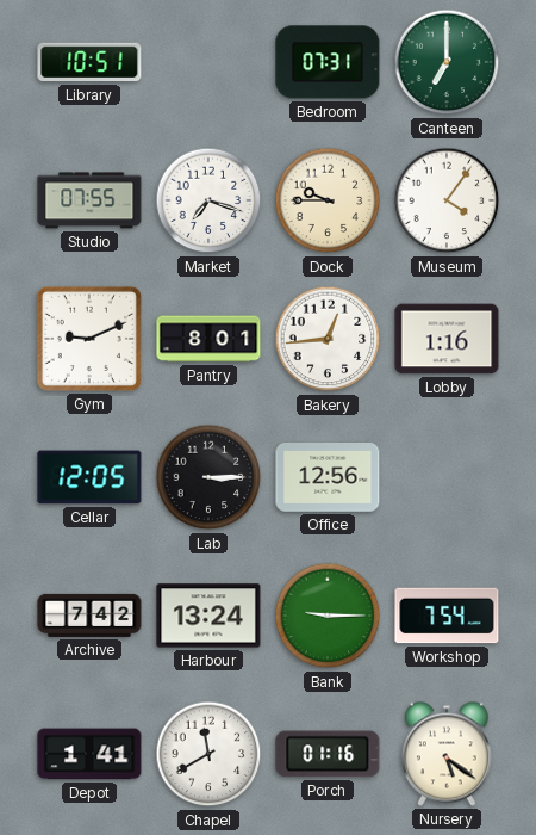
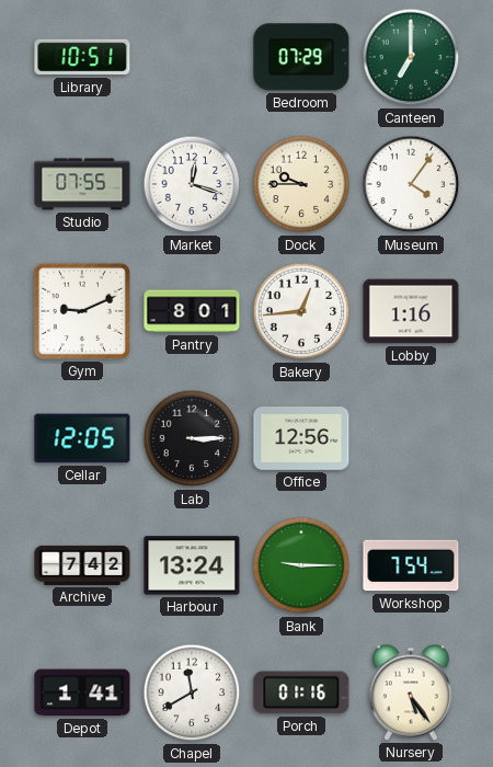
Bedroom: 07:31 -> 07:29 (301, 57)
Market: 7:18 -> 12:18 (192, 184)
Nursery: 5:21 -> 5:24 (411, 692)
